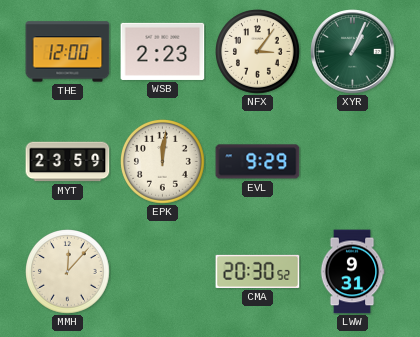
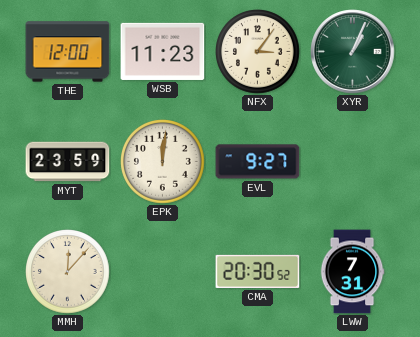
WSB: 2:23 -> 11:23 (163, 51)
EVL: 9:29 -> 9:27 (258, 162)
LWW: 9:31 -> 7:31 (352, 272)
